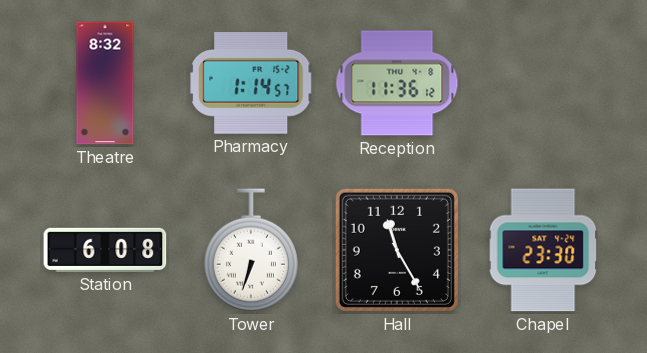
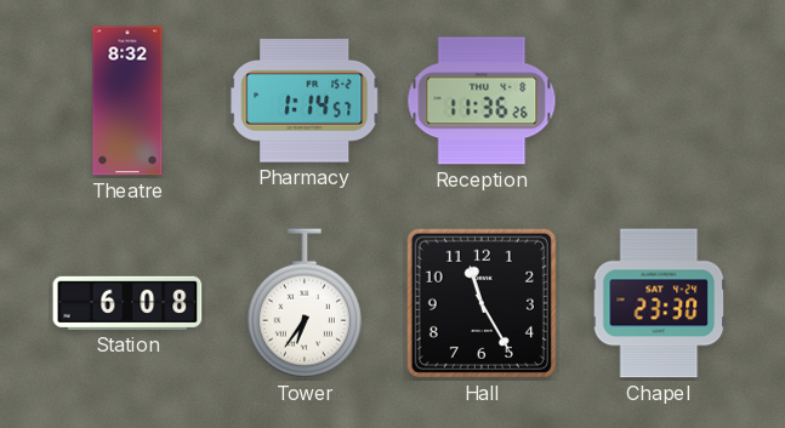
Reception: 11:36:12 -> 11:36:26 (482, 101)
Tower: 6:33 -> 6:36 (305, 303)
